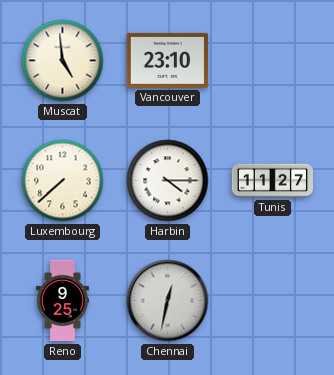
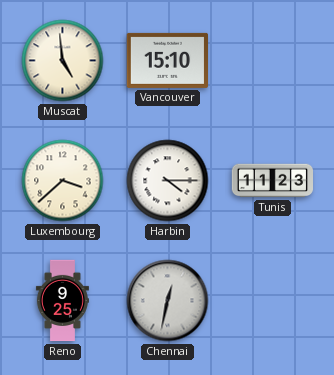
Vancouver: 23:10 -> 15:10 (167, 60)
Luxembourg: 7:38 -> 3:38 (63, 181)
Tunis: 11:27 -> 11:23 (273, 181)
